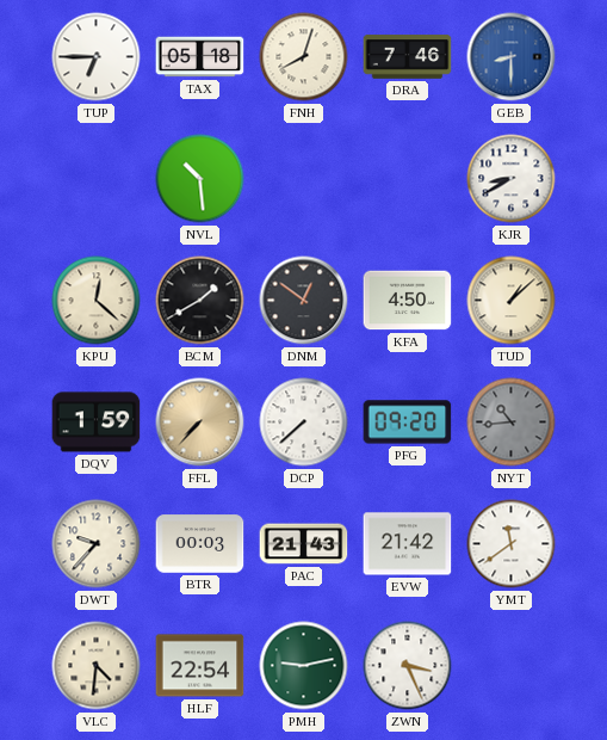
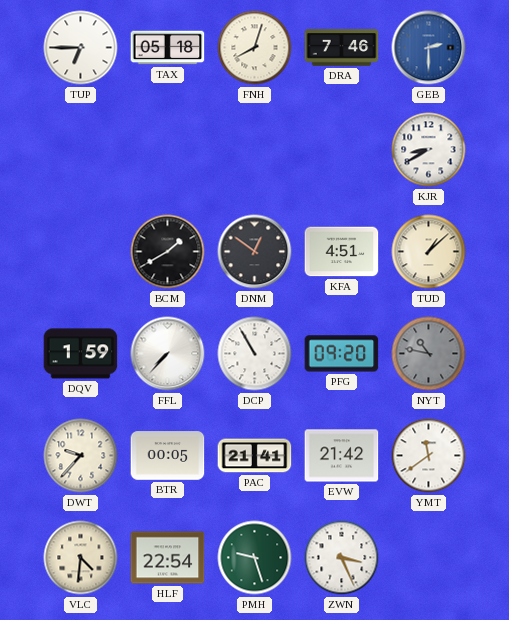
GEB: 8:30 -> 2:30 (429, 48)
NVL: 10:29 -> none (200, 179)
KPU: 12:22 -> none (97, 301)
KFA: 4:50 -> 4:51 (342, 252)
FFL dial: champagne -> white (168, 354)
DCP: 7:38 -> 10:55 (255, 354)
NYT: 10:44 -> 10:47 (429, 354)
BTR: 00:03 -> 00:05 (168, 456)
PAC: 21:43 -> 21:41 (255, 456)
PMH: 9:13 -> 9:27 (255, 558)
